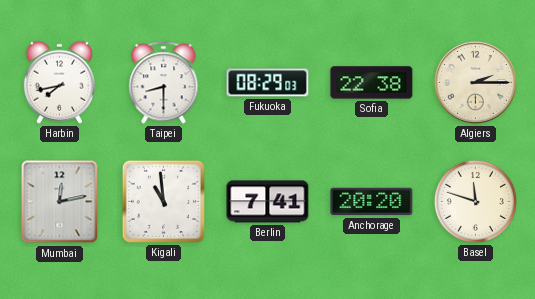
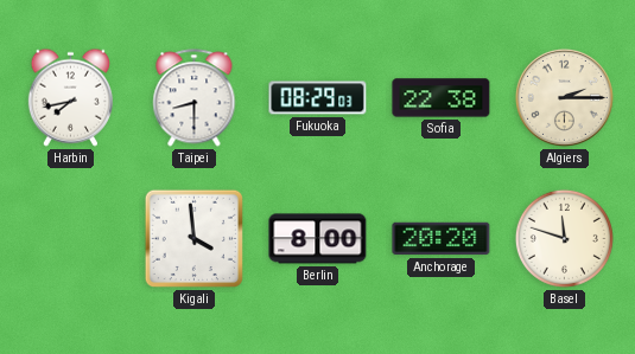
Mumbai: 12:13 -> none (60, 202)
Kigali: 10:59 -> 3:59 (193, 238)
Berlin: 7:41 -> 8:00 (318, 239)
